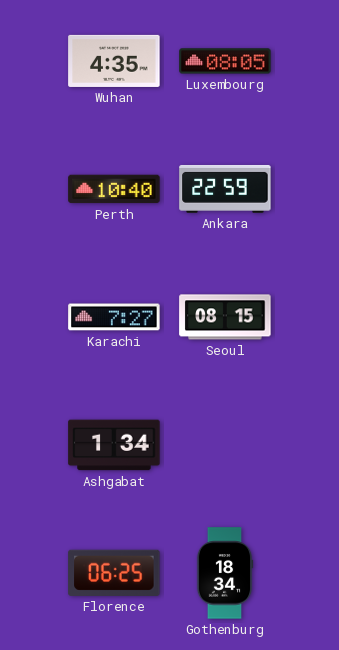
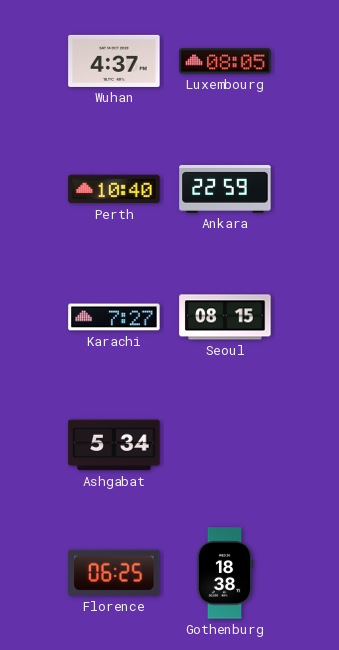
Wuhan: 4:35 -> 4:37 (114, 61)
Ashgabat: 1:34 -> 5:34 (114, 445)
Gothenburg: 18:34 -> 18:38 (225, 573)
